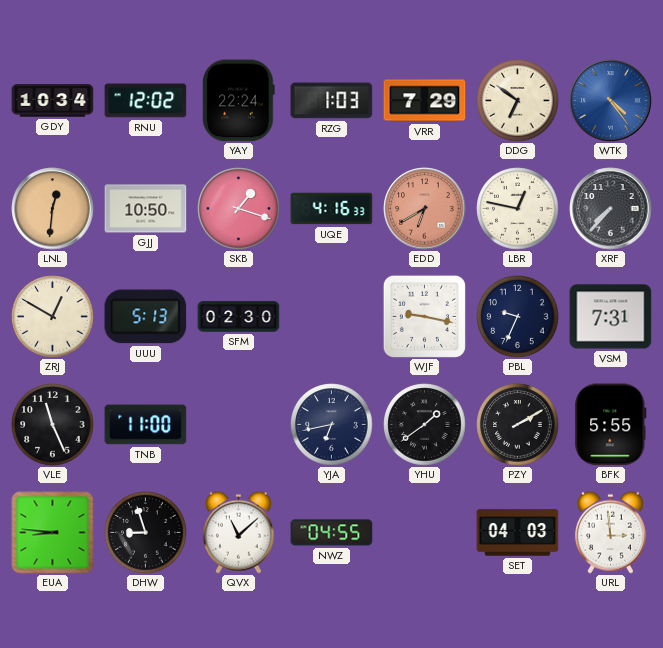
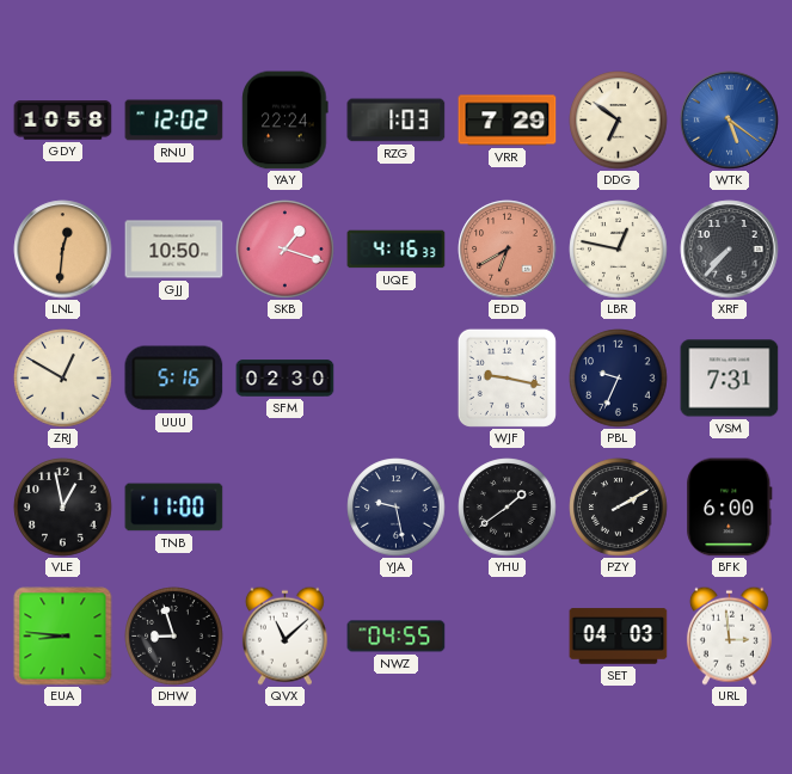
GDY: 10:34 -> 10:58 (63, 121)
WTK: 4:24 -> 5:21 (730, 121)
UUU: 5:13 -> 5:16 (174, 379)
VLE: 11:26 -> 12:58 (63, 508)
YJA: 6:43 -> 9:28 (397, 508)
BFK: 5:55 -> 6:00 (730, 508)
